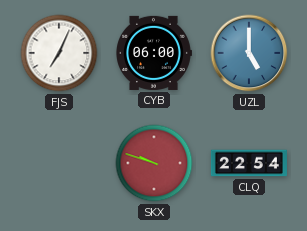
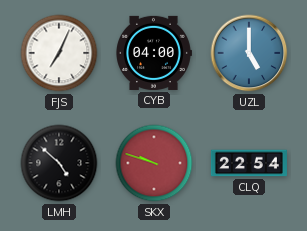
CYB: 06:00 -> 04:00 (154, 53)
LMH: none -> 4:52 (59, 163)
